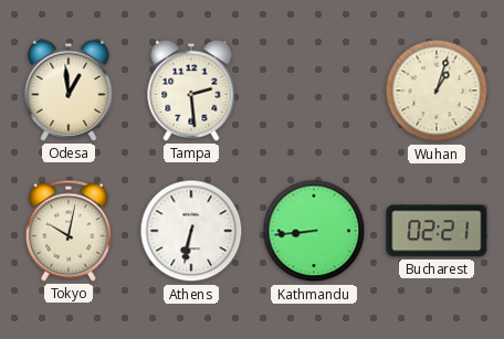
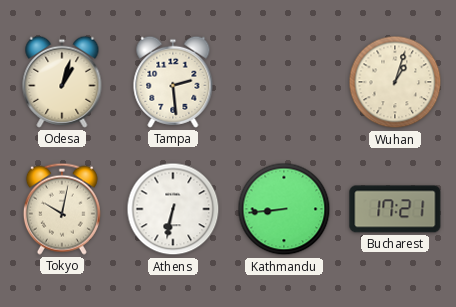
Odesa: 12:59 -> 1:03 (62, 82)
Bucharest: 02:21 -> 17:21 (395, 209)
